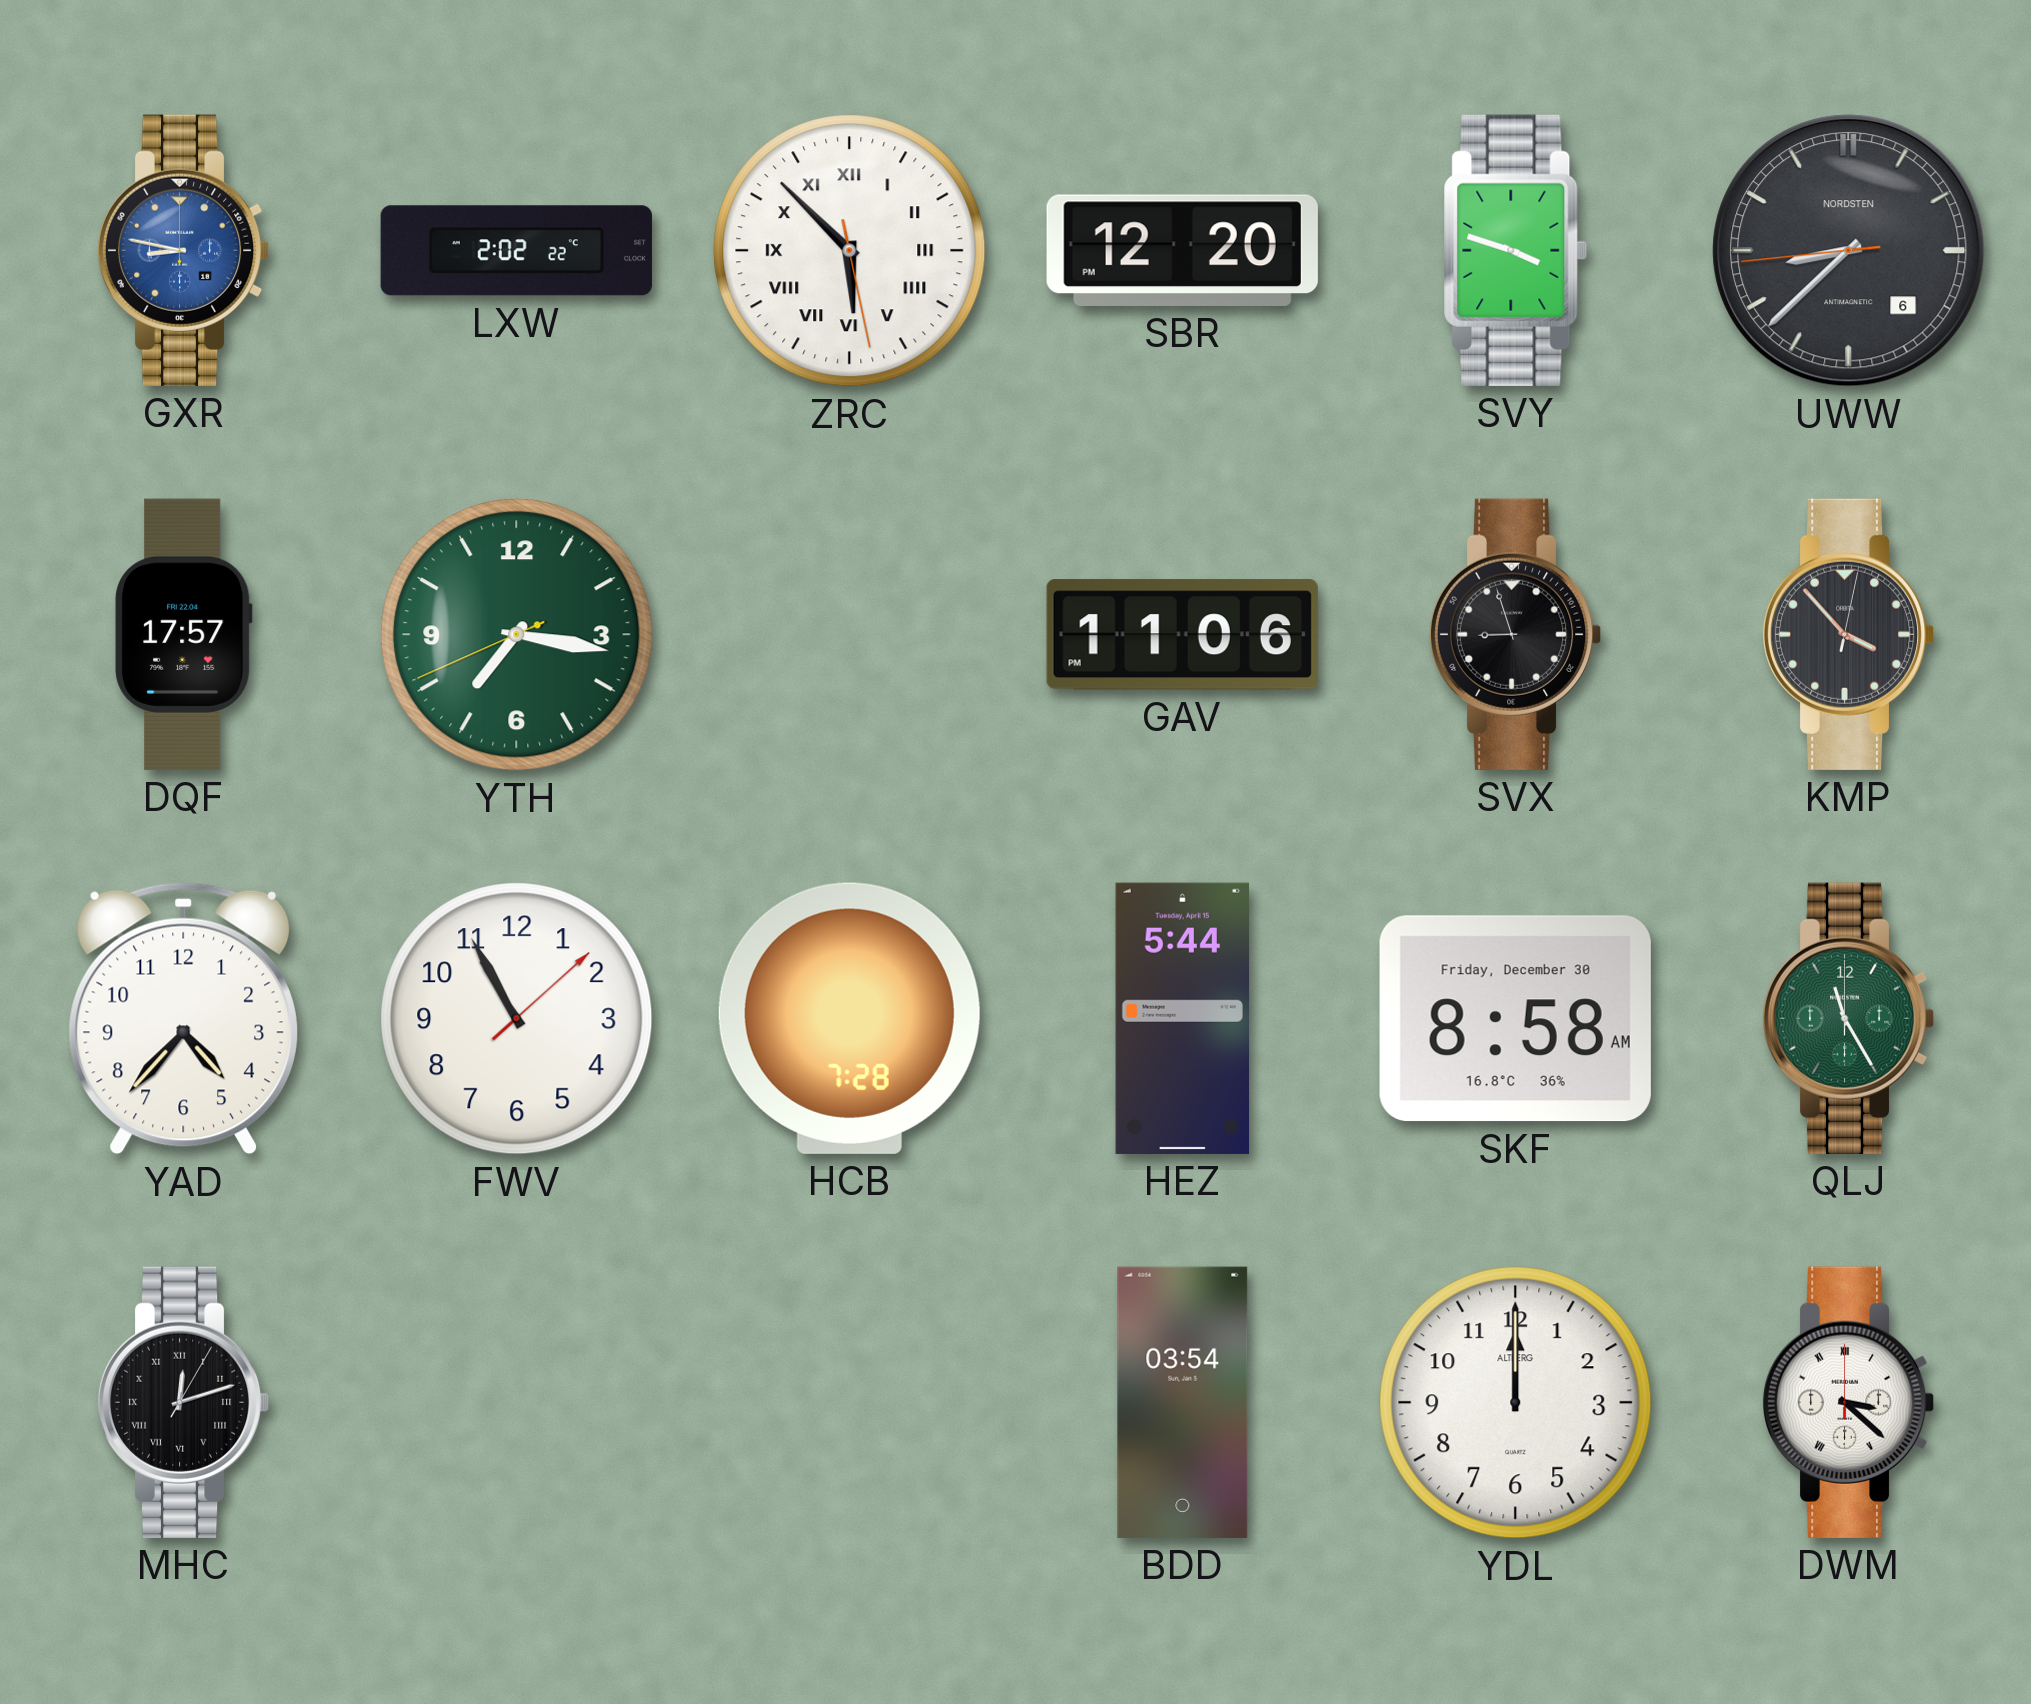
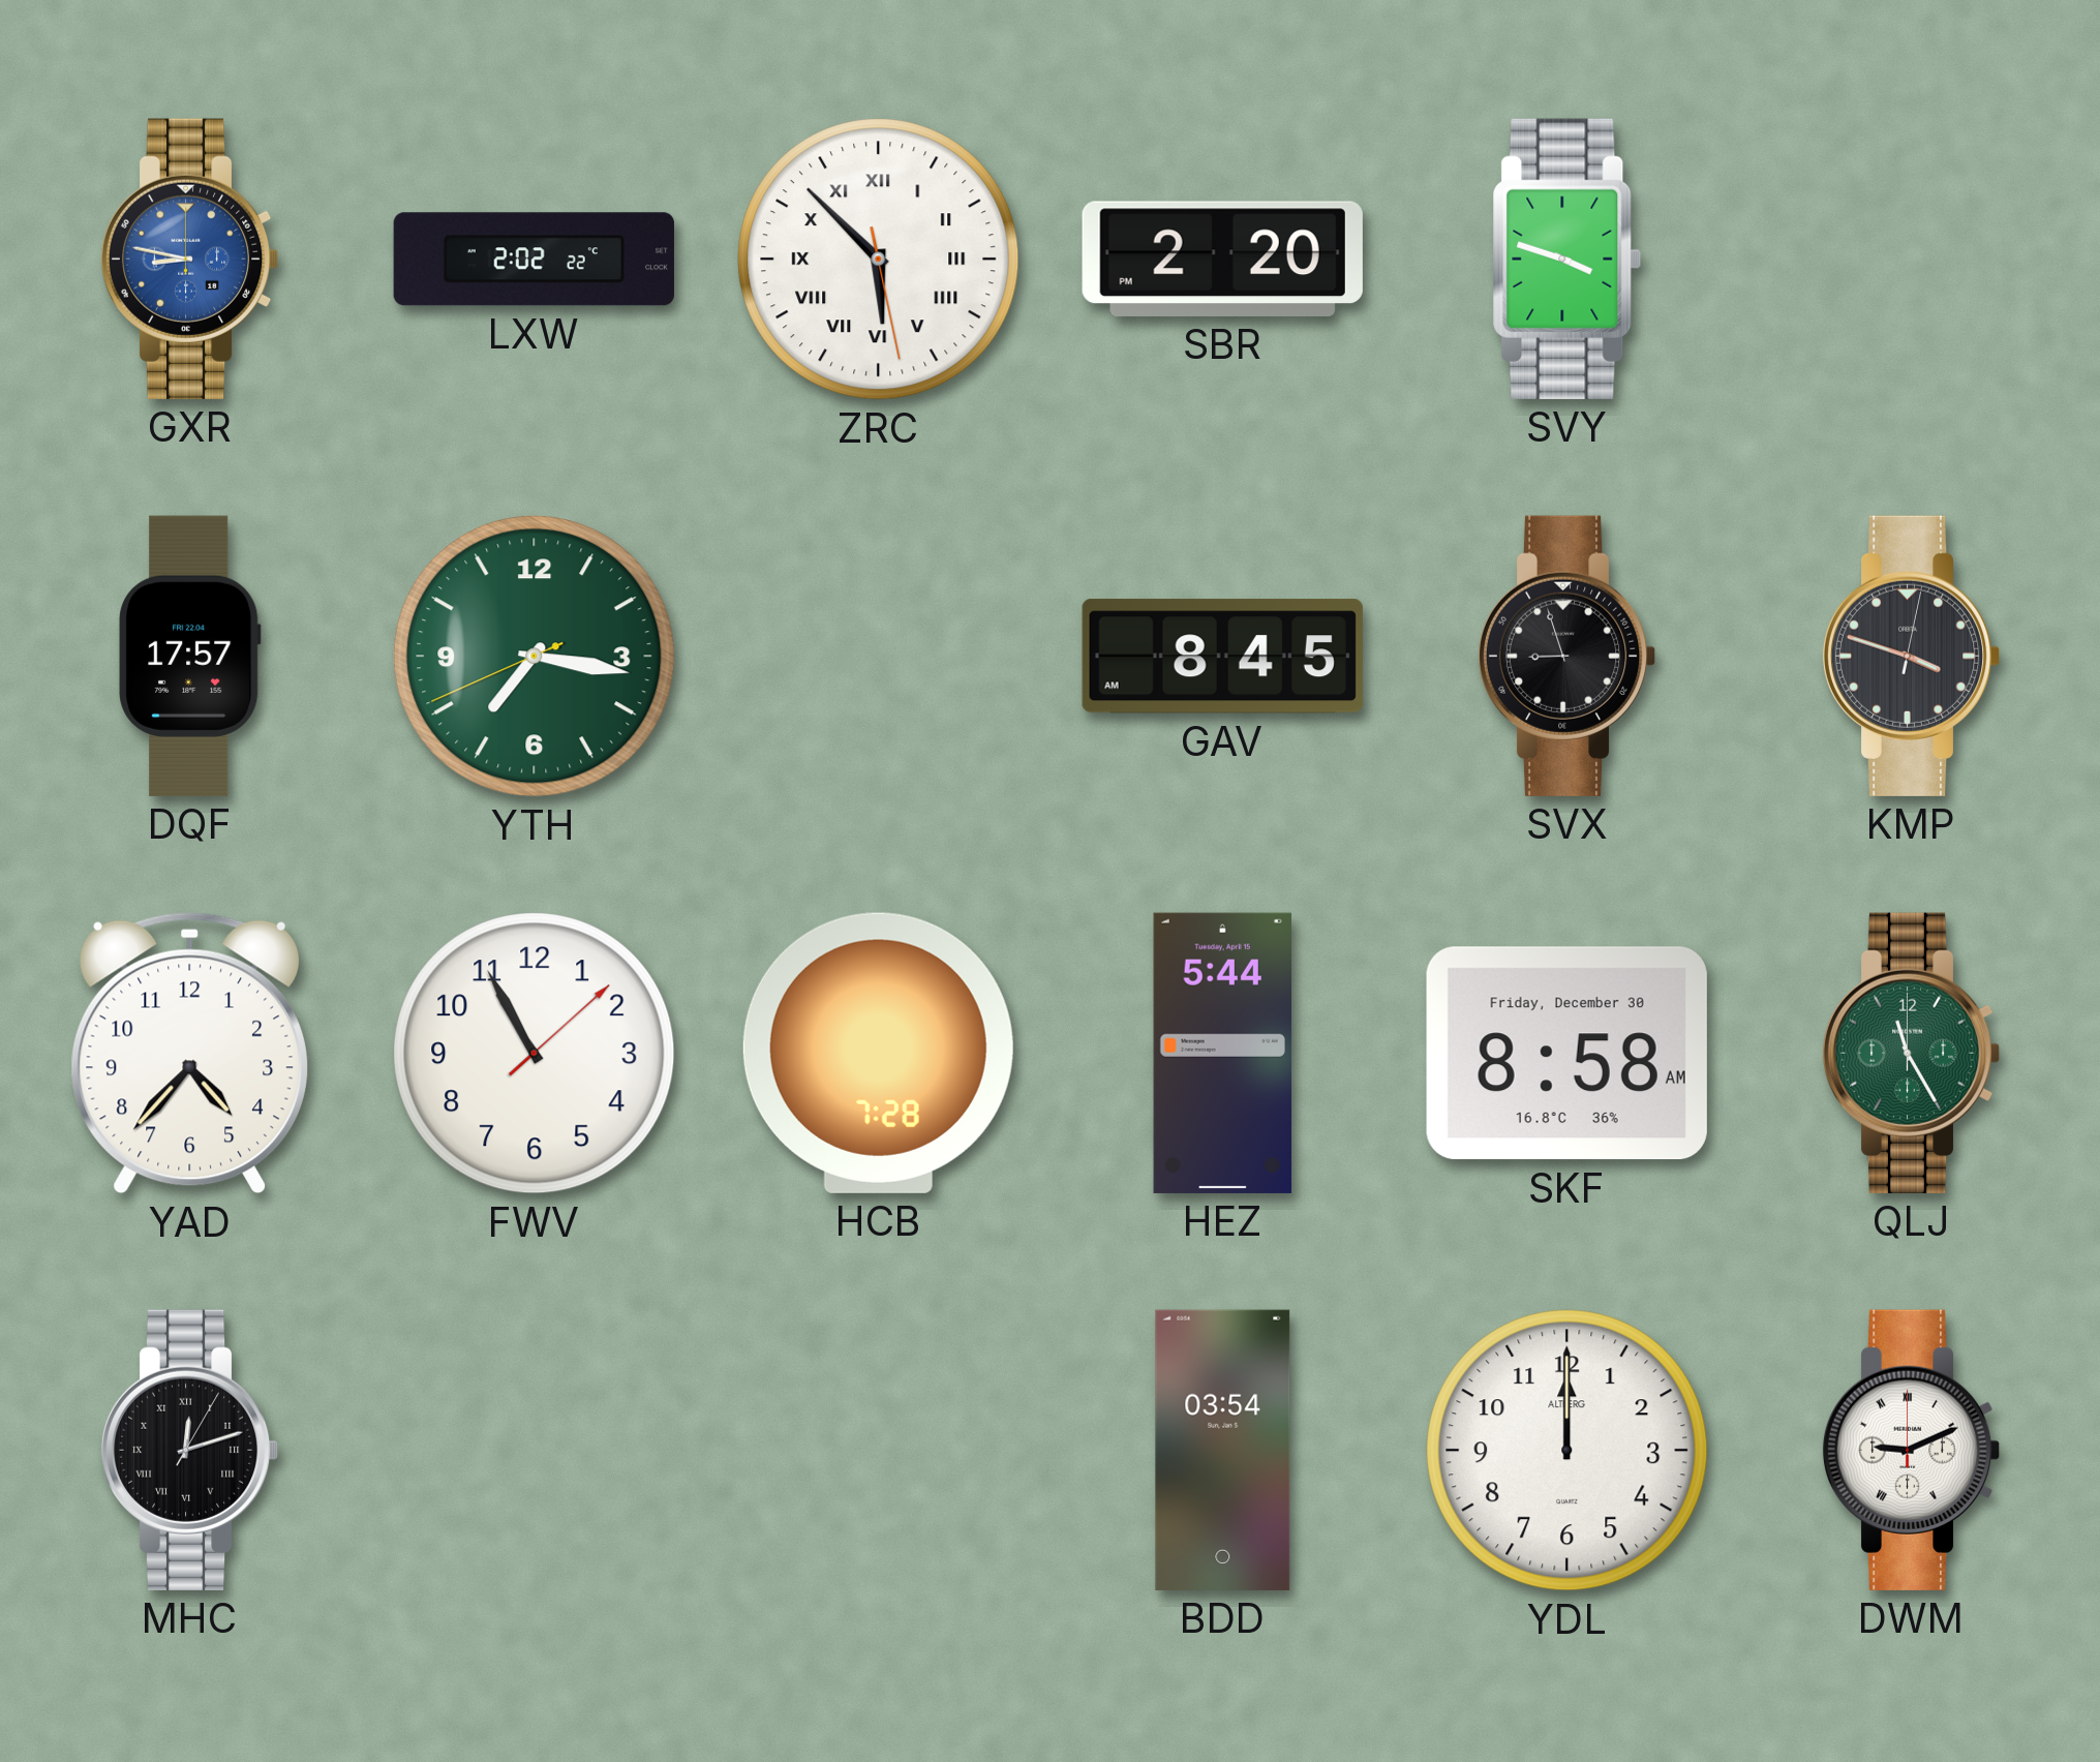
SBR: 12:20 -> 2:20 (1222, 259)
UWW: 8:37 -> none (1849, 251)
GAV: 11:06 -> 8:45 (1222, 657)
KMP: 3:53 -> 3:48 (1911, 656)
DWM: 3:22 -> 9:11 (1911, 1450)
